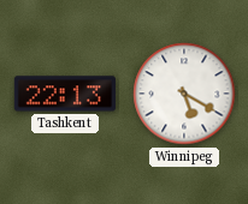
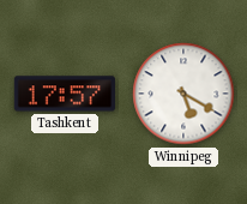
Tashkent: 22:13 -> 17:57 (65, 94)
